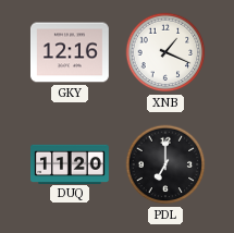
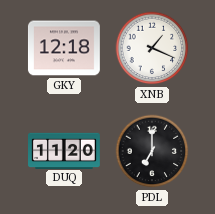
GKY: 12:16 -> 12:18 (64, 48)
